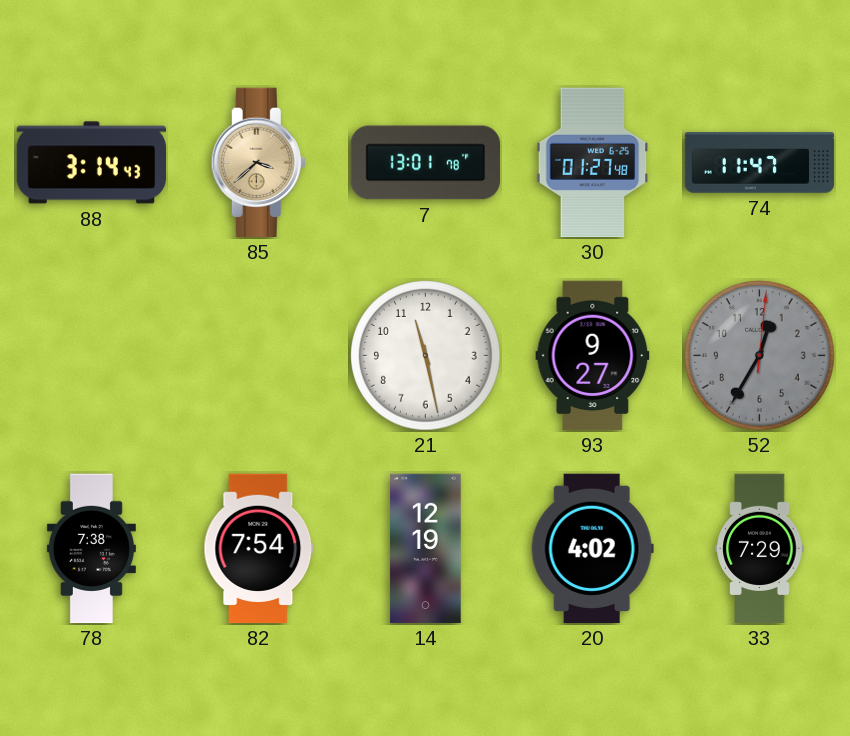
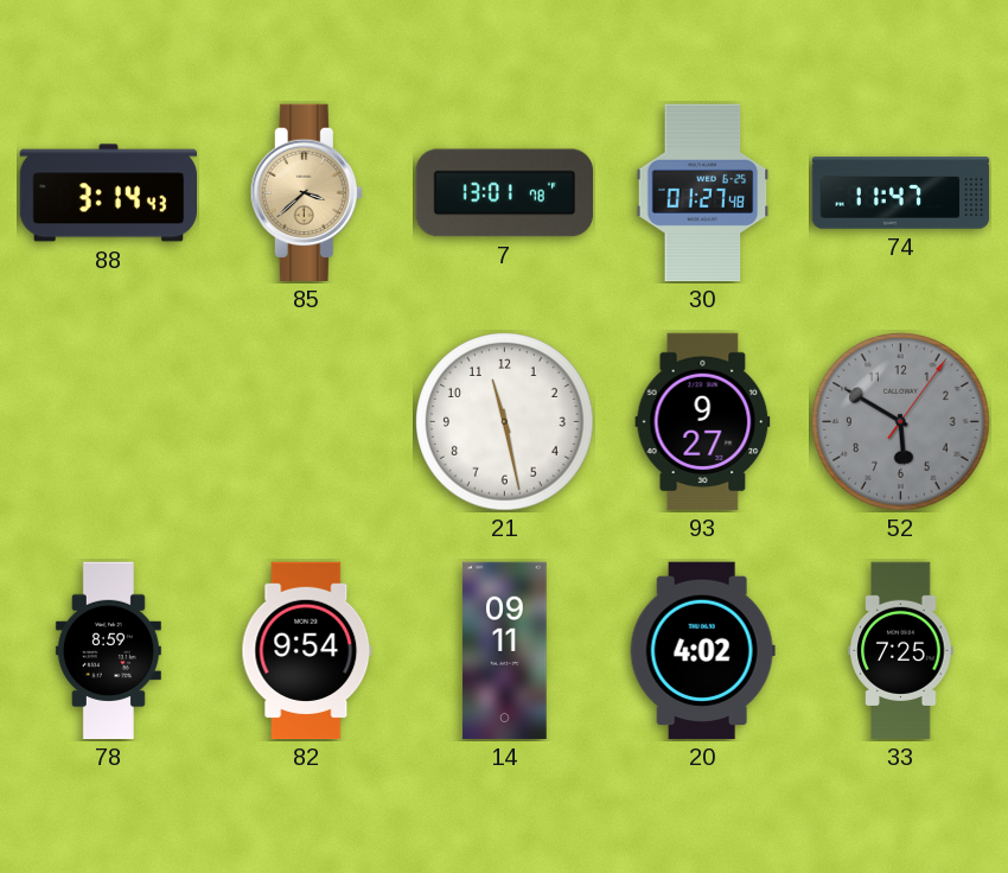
52: 12:35 -> 5:50 (901, 422)
78: 7:38 -> 8:59 (108, 651)
82: 7:54 -> 9:54 (307, 651)
14: 12:19 -> 09:11 (505, 651)
33: 7:29 -> 7:25 (901, 651)
